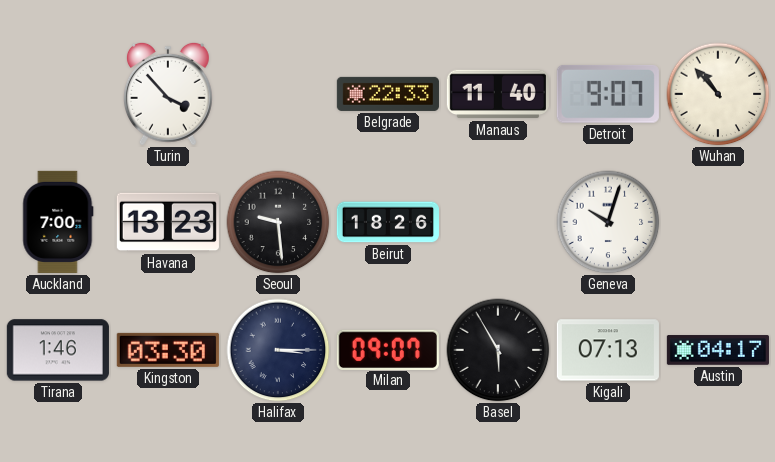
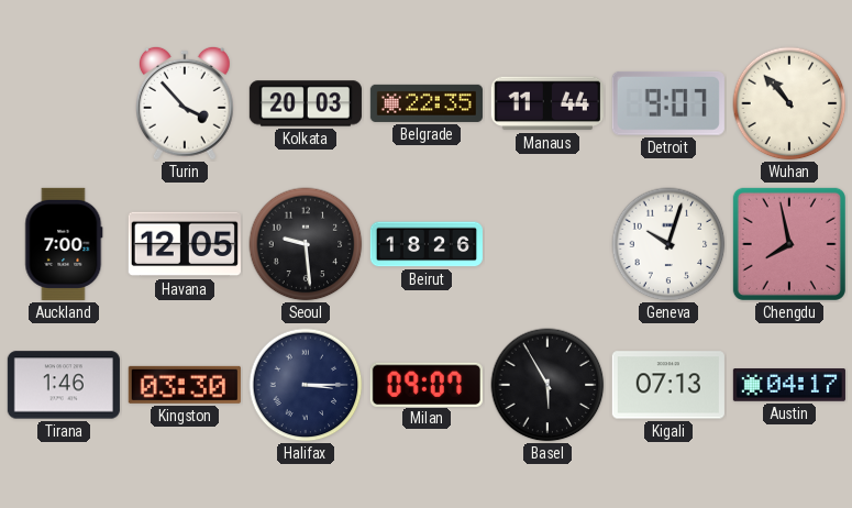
Kolkata: none -> 20:03 (306, 103)
Belgrade: 22:33 -> 22:35 (427, 103)
Manaus: 11:40 -> 11:44 (547, 103)
Havana: 13:23 -> 12:05 (185, 244)
Chengdu: none -> 7:58 (789, 244)
